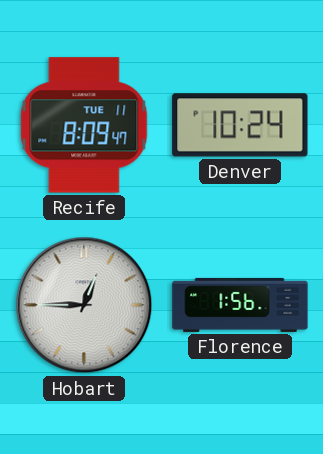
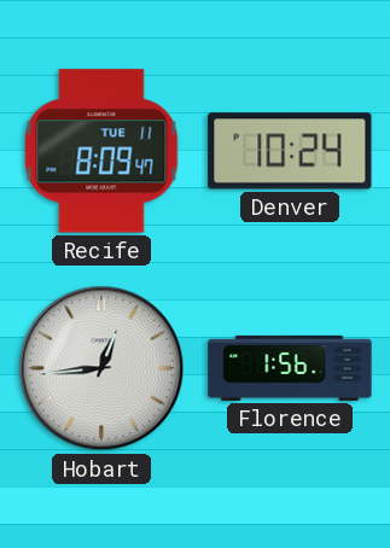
Hobart: 12:45 -> 12:44 (101, 368)
